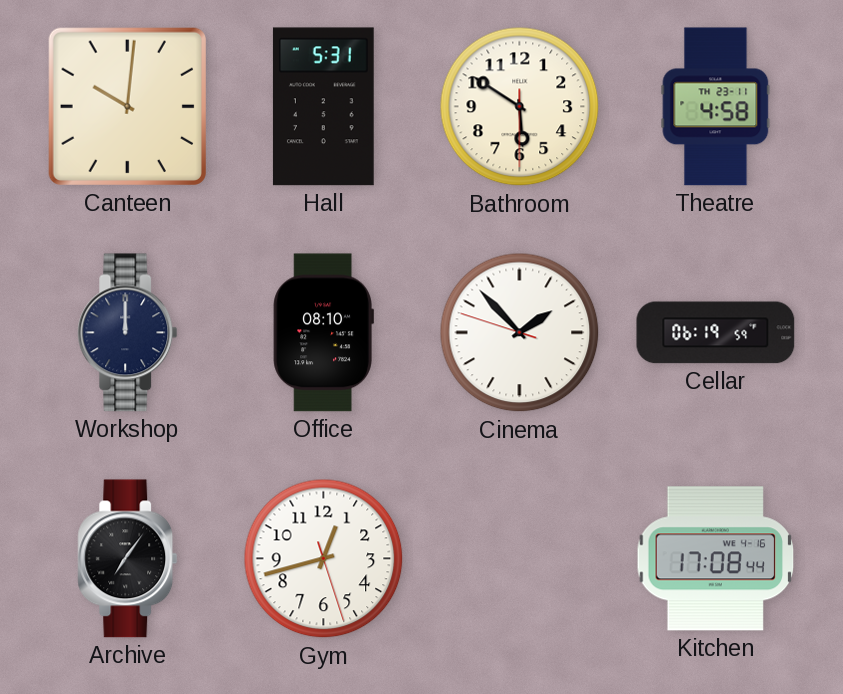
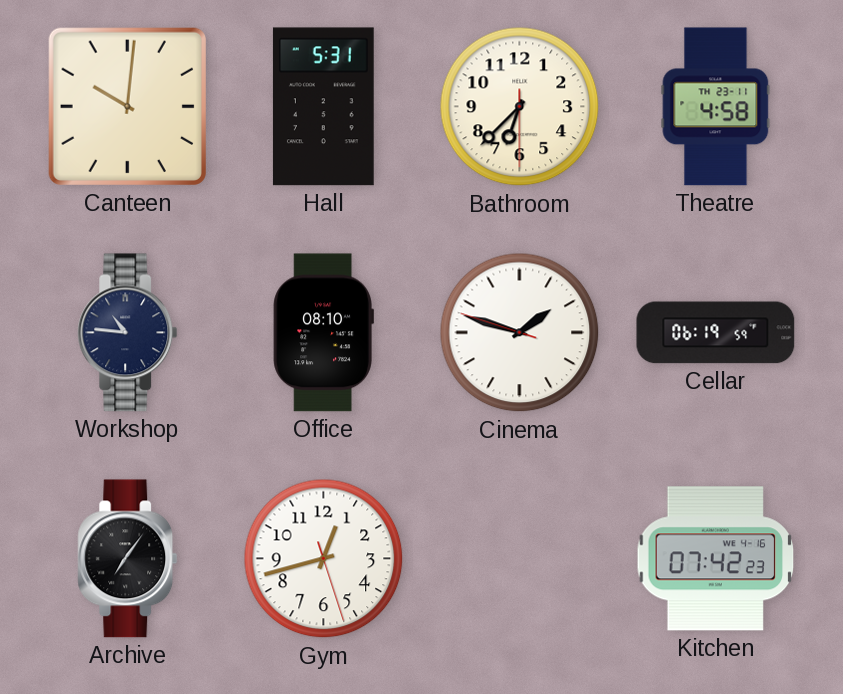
Bathroom: 5:50 -> 6:37 (520, 107)
Workshop: 12:00 -> 10:46 (128, 333)
Cinema: 1:52 -> 1:47 (520, 333)
Kitchen: 17:08 -> 07:42 (716, 559)
